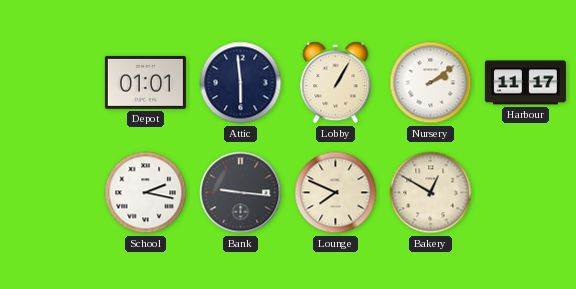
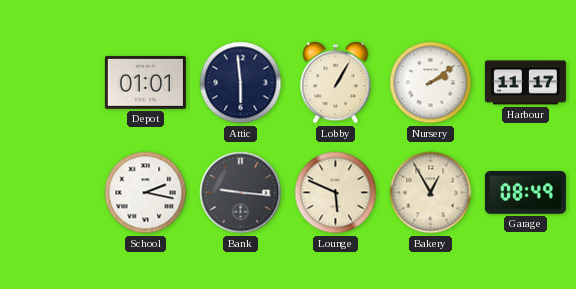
Lounge: 7:49 -> 5:49 (336, 193)
Bakery: 12:50 -> 12:55 (431, 193)
Garage: none -> 08:49 (525, 193)
